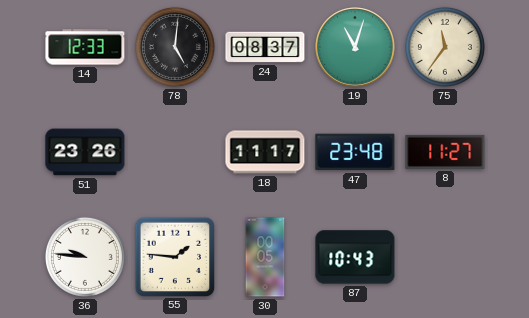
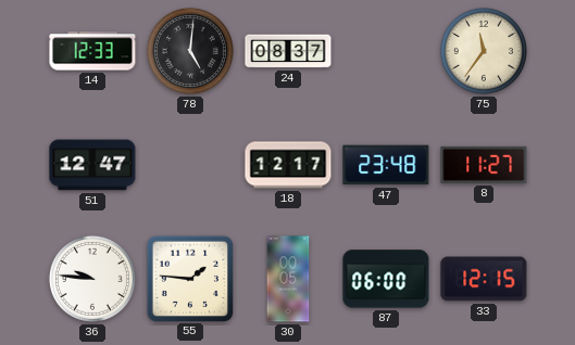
19: 11:03 -> none (355, 47)
51: 23:26 -> 12:47 (92, 165)
18: 11:17 -> 12:17 (288, 165)
87: 10:43 -> 06:00 (386, 279)
33: none -> 12:15 (484, 279)
